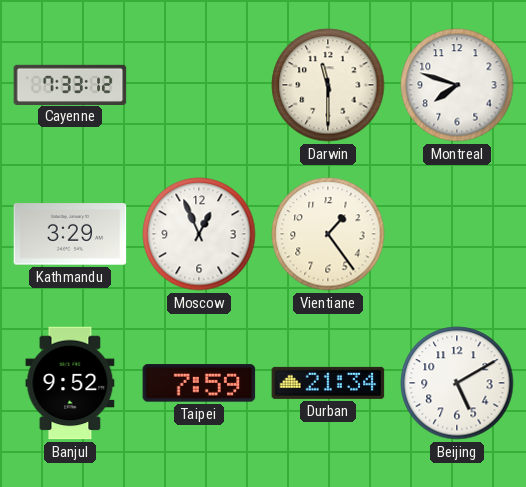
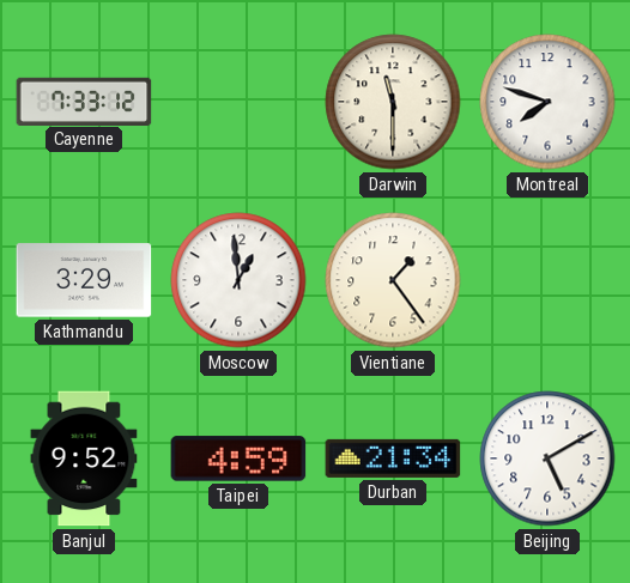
Moscow: 12:56 -> 12:59 (238, 280)
Taipei: 7:59 -> 4:59 (238, 458)
